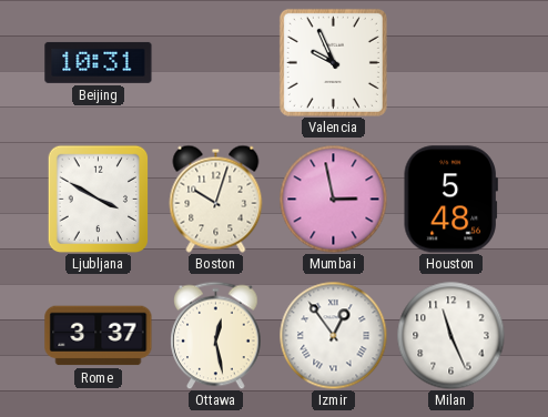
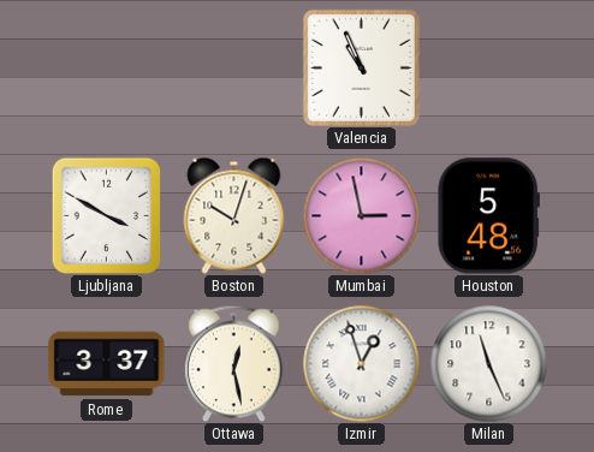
Beijing: 10:31 -> none (99, 62)
Valencia: 9:56 -> 10:56 (361, 67)
Izmir: 12:54 -> 12:57 (361, 363)
